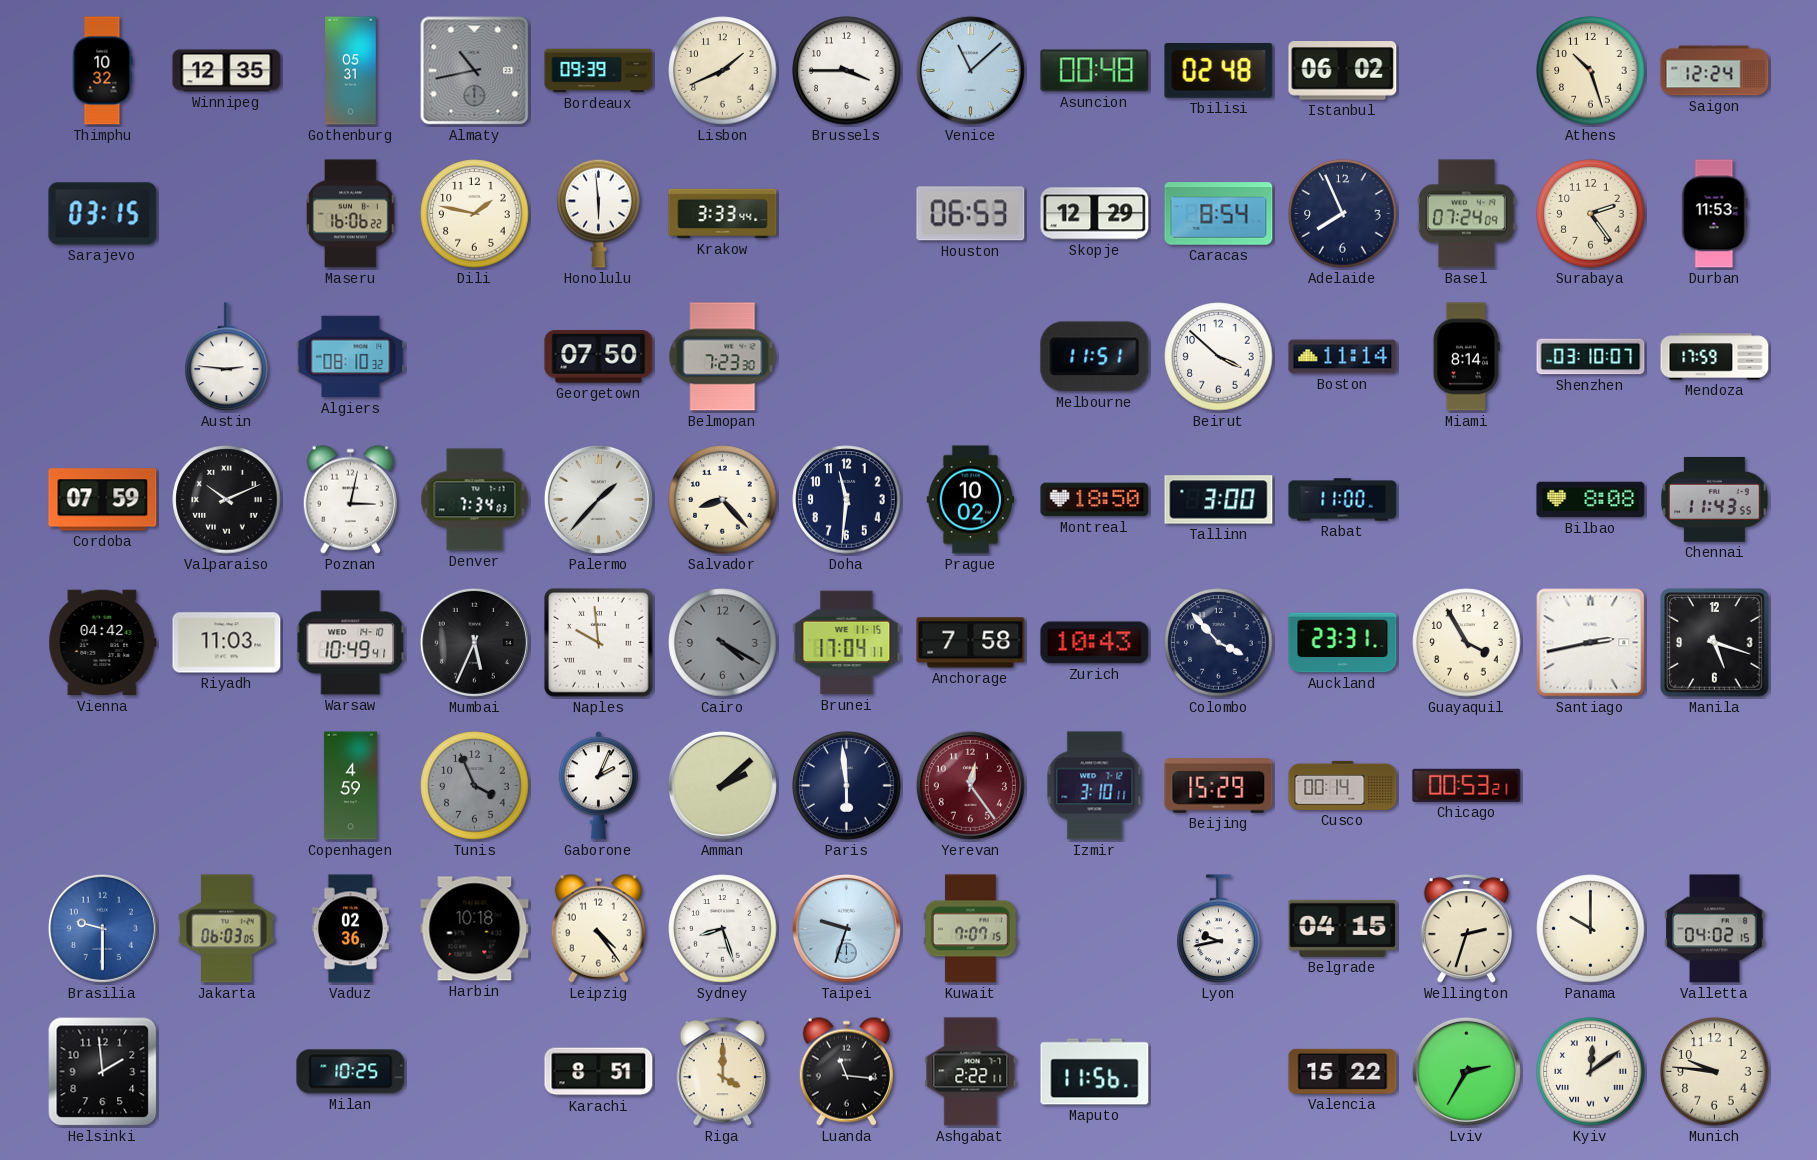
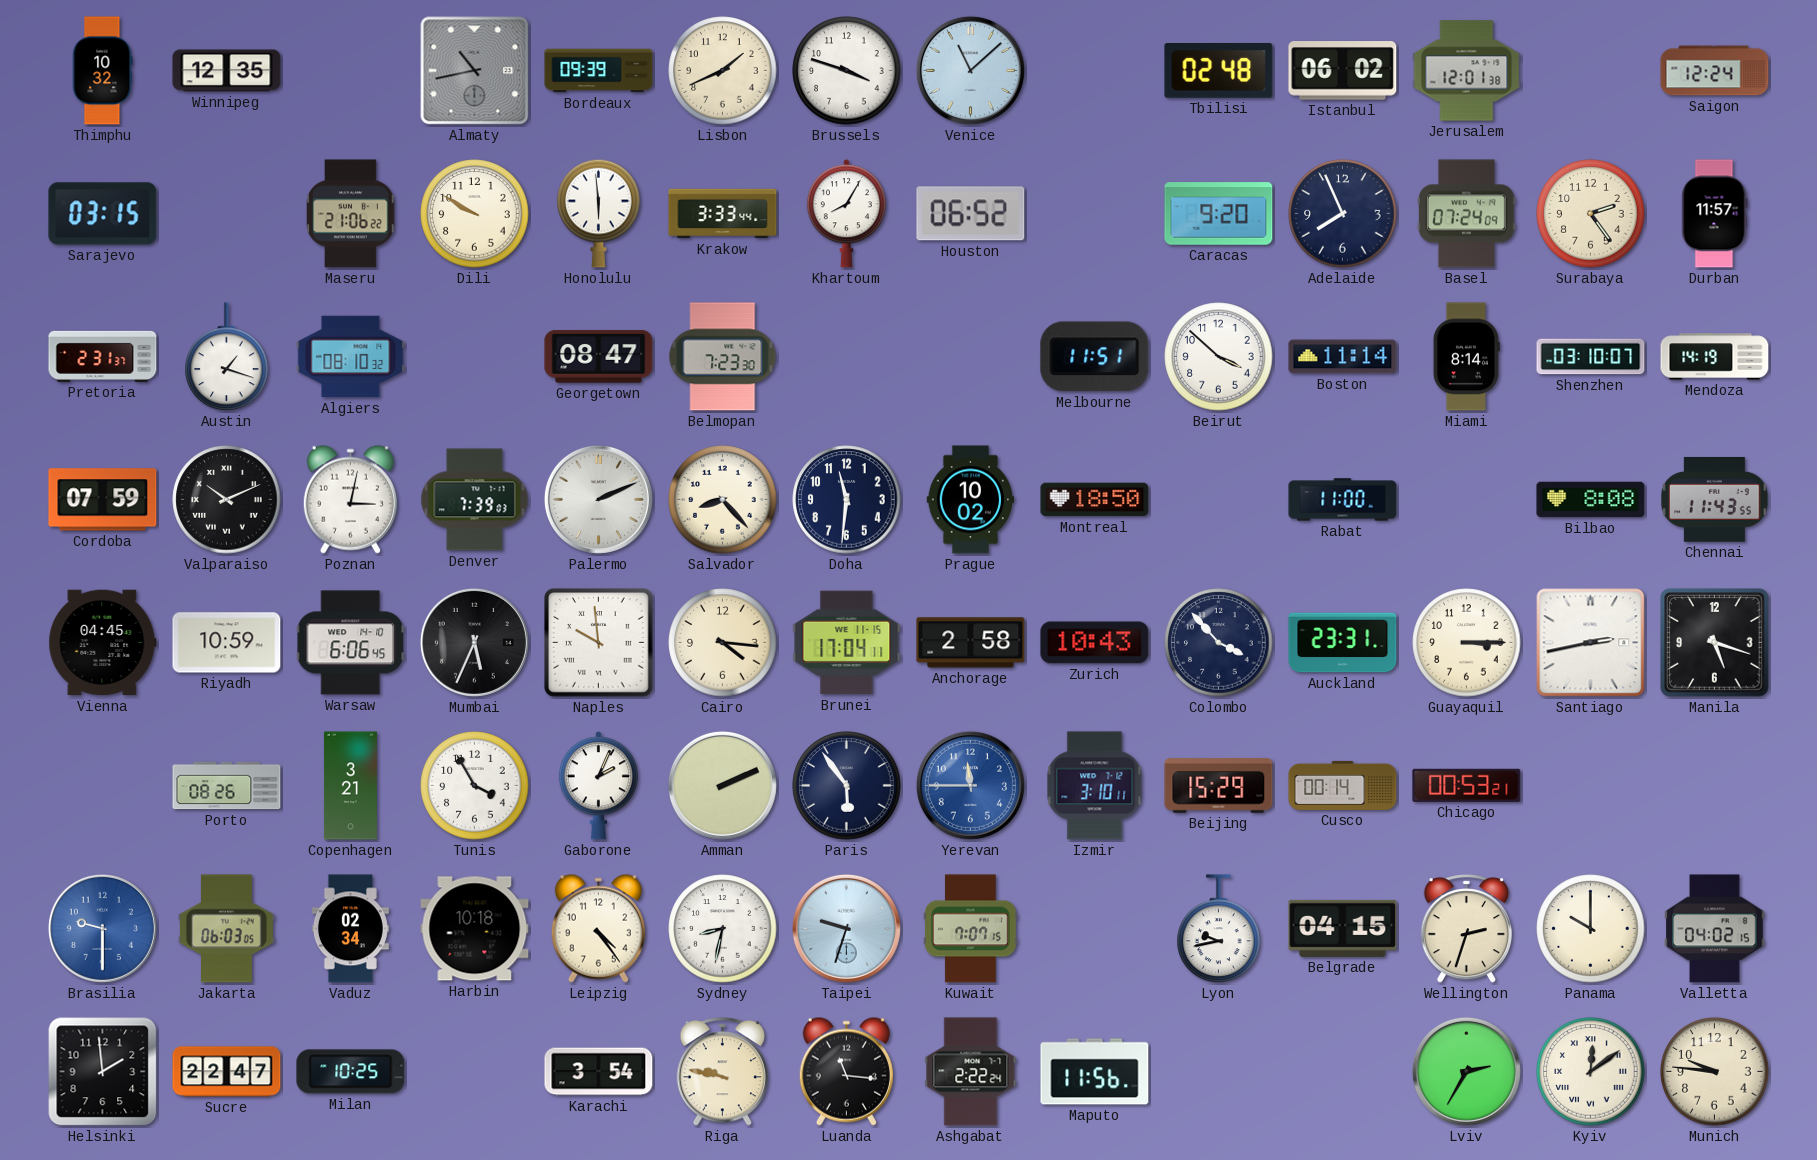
Gothenburg: 05:31 -> none (351, 71)
Brussels: 3:45 -> 3:48 (847, 71)
Asuncion: 00:48 -> none (1095, 71)
Jerusalem: none -> 12:01 (1467, 71)
Athens: 10:27 -> none (1591, 71)
Maseru: 16:06 -> 21:06 (351, 214)
Dili: 1:47 -> 9:50 (475, 214)
Khartoum: none -> 8:05 (846, 214)
Houston: 06:53 -> 06:52 (971, 214)
Skopje: 12:29 -> none (1095, 214)
Caracas: 8:54 -> 9:20 (1219, 214)
Durban: 11:53 -> 11:57 (1715, 214)
Pretoria: none -> 2:31 (103, 356)
Austin: 2:46 -> 1:18 (227, 357)
Georgetown: 07:50 -> 08:47 (599, 357)
Mendoza: 17:59 -> 14:19 (1715, 357)
Denver: 7:34 -> 7:39 (475, 500)
Palermo: 1:37 -> 2:11 (598, 499)
Tallinn: 3:00 -> none (1219, 500)
Vienna: 04:42 -> 04:45 (103, 643)
Riyadh: 11:03 -> 10:59 (227, 643)
Warsaw: 10:49 -> 6:06 (351, 643)
Cairo: 4:20 -> 4:16 (723, 643)
Cairo dial: grey -> cream (723, 643)
Anchorage: 7:58 -> 2:58 (971, 643)
Guayaquil: 3:55 -> 3:15 (1467, 643)
Porto: none -> 08:26 (227, 786)
Copenhagen: 4:59 -> 3:21 (350, 786)
Tunis: 3:56 -> 3:55 (475, 786)
Tunis dial: grey -> white (475, 786)
Amman: 2:08 -> 2:11 (722, 785)
Paris: 5:59 -> 5:54 (847, 786)
Yerevan: 12:24 -> 11:45 (970, 785)
Yerevan dial: burgundy -> blue (970, 785)
Vaduz: 02:36 -> 02:34 (350, 929)
Sydney: 8:27 -> 8:32 (723, 929)
Sucre: none -> 22:47 (227, 1072)
Karachi: 8:51 -> 3:54 (599, 1072)
Riga: 4:00 -> 9:47 (722, 1072)
Ashgabat: 2:22:11 -> 2:22:24 (971, 1072)
Valencia: 15:22 -> none (1343, 1071)
